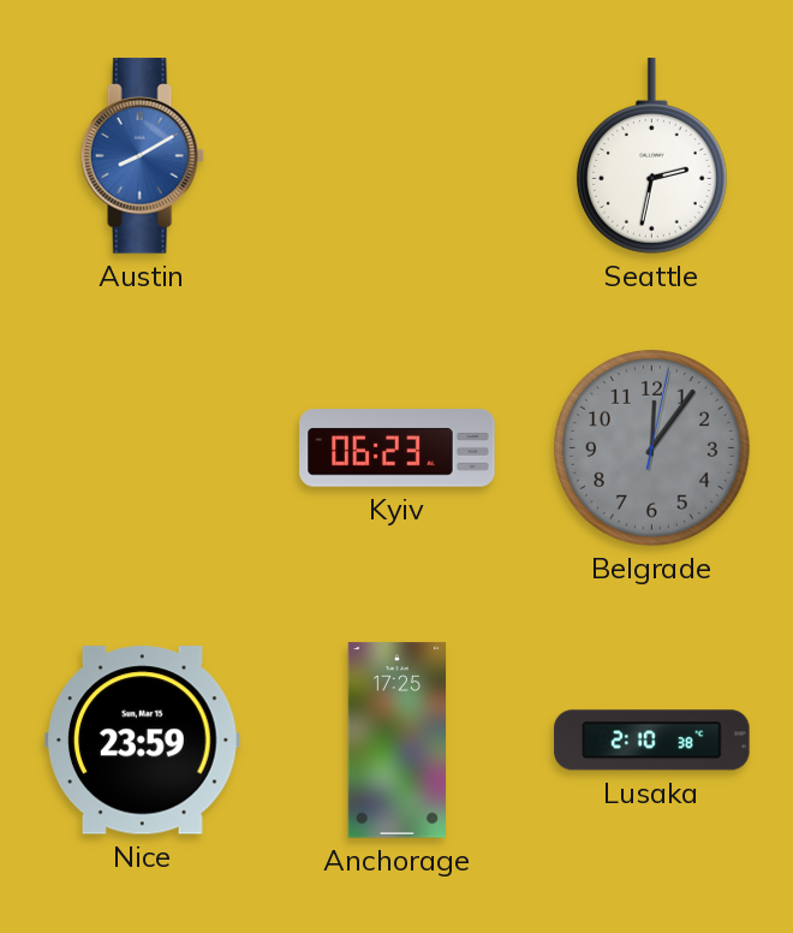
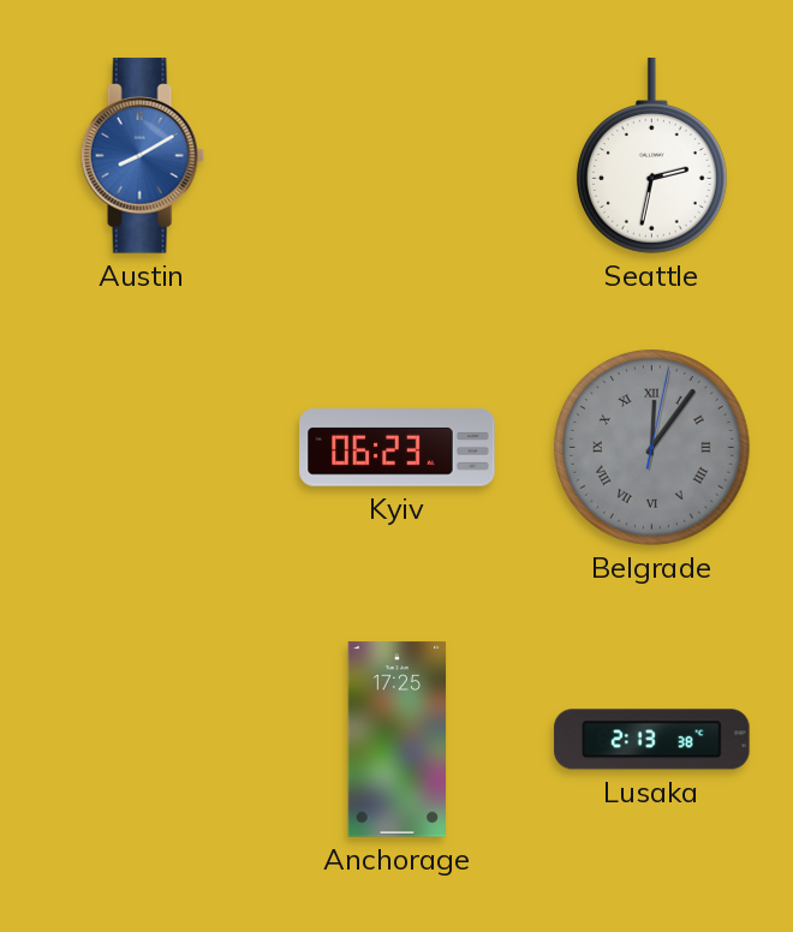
Belgrade numerals: Arabic -> Roman (652, 448)
Nice: 23:59 -> none (143, 741)
Lusaka: 2:10 -> 2:13 (652, 740)
